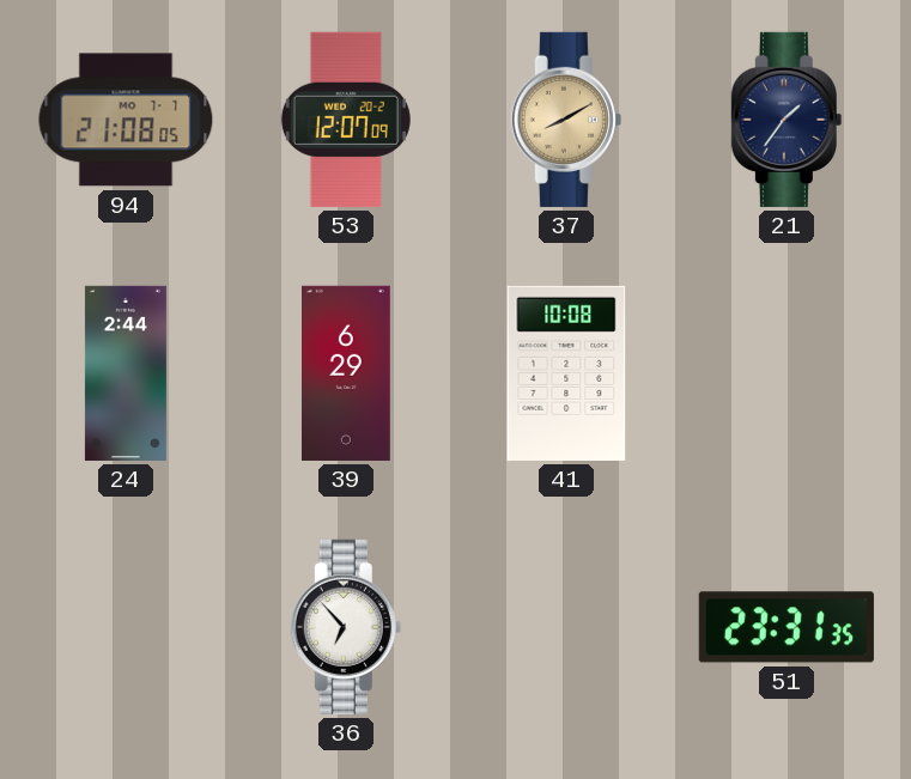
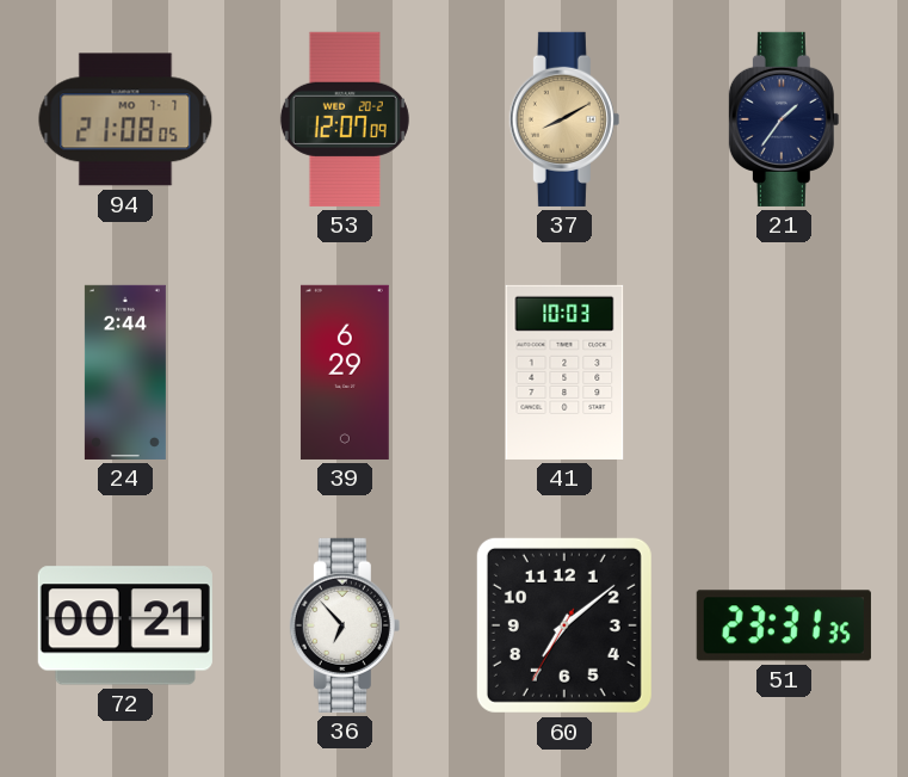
41: 10:08 -> 10:03 (564, 372)
72: none -> 00:21 (125, 625)
60: none -> 7:08 (564, 625)
